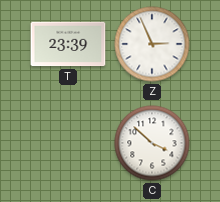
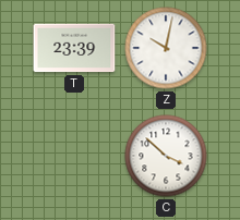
Z: 2:56 -> 10:02 (166, 48)
